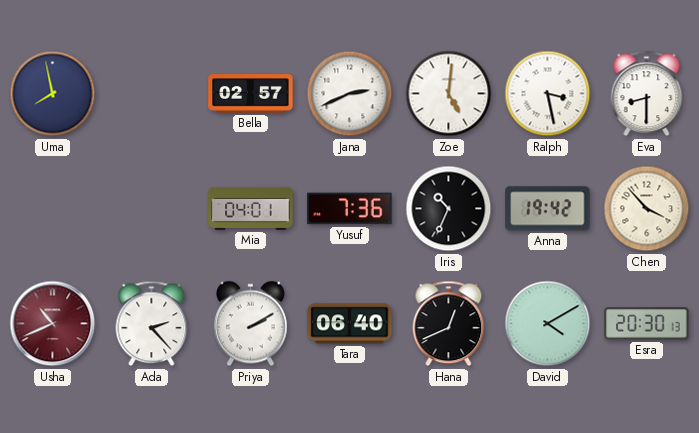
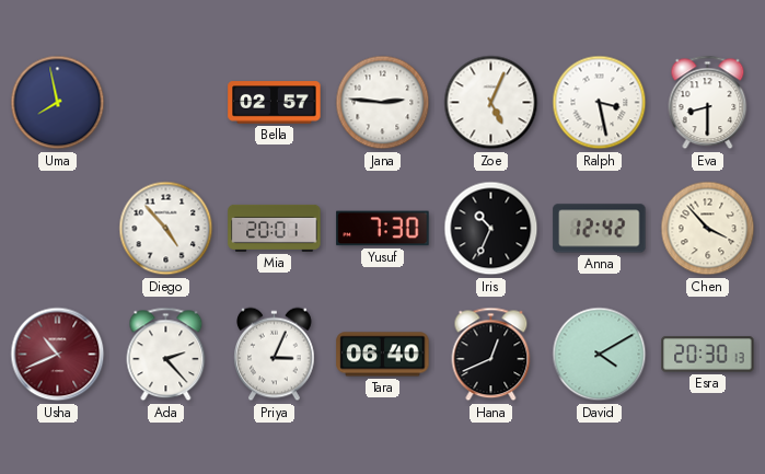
Jana: 2:41 -> 2:46 (383, 103)
Zoe: 5:01 -> 5:04 (491, 103)
Diego: none -> 4:53 (166, 229)
Mia: 04:01 -> 20:01 (275, 228)
Yusuf: 7:36 -> 7:30 (383, 229)
Anna: 19:42 -> 12:42 (600, 229)
Priya: 2:10 -> 3:04 (275, 355)
